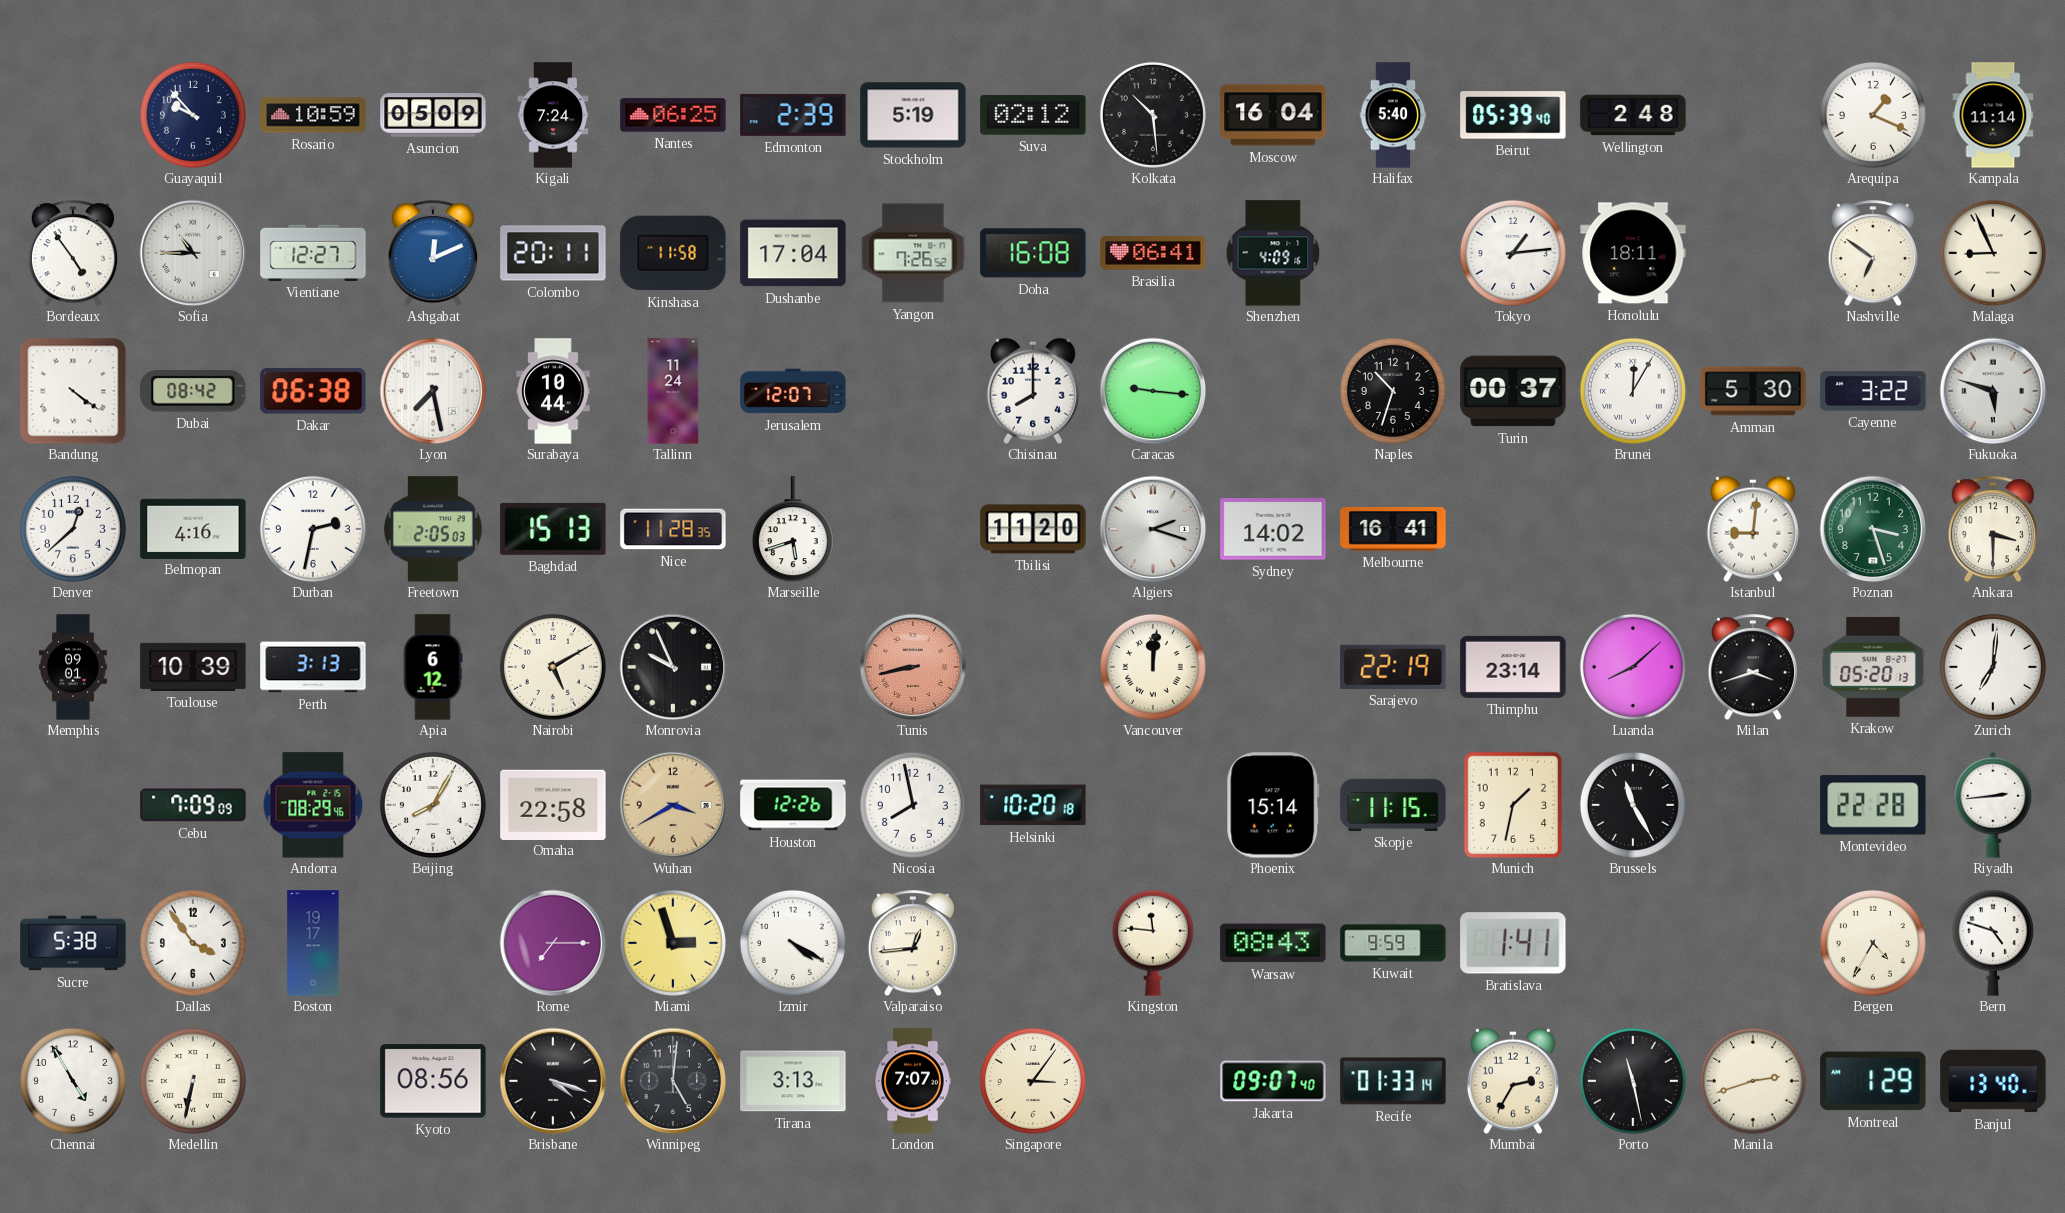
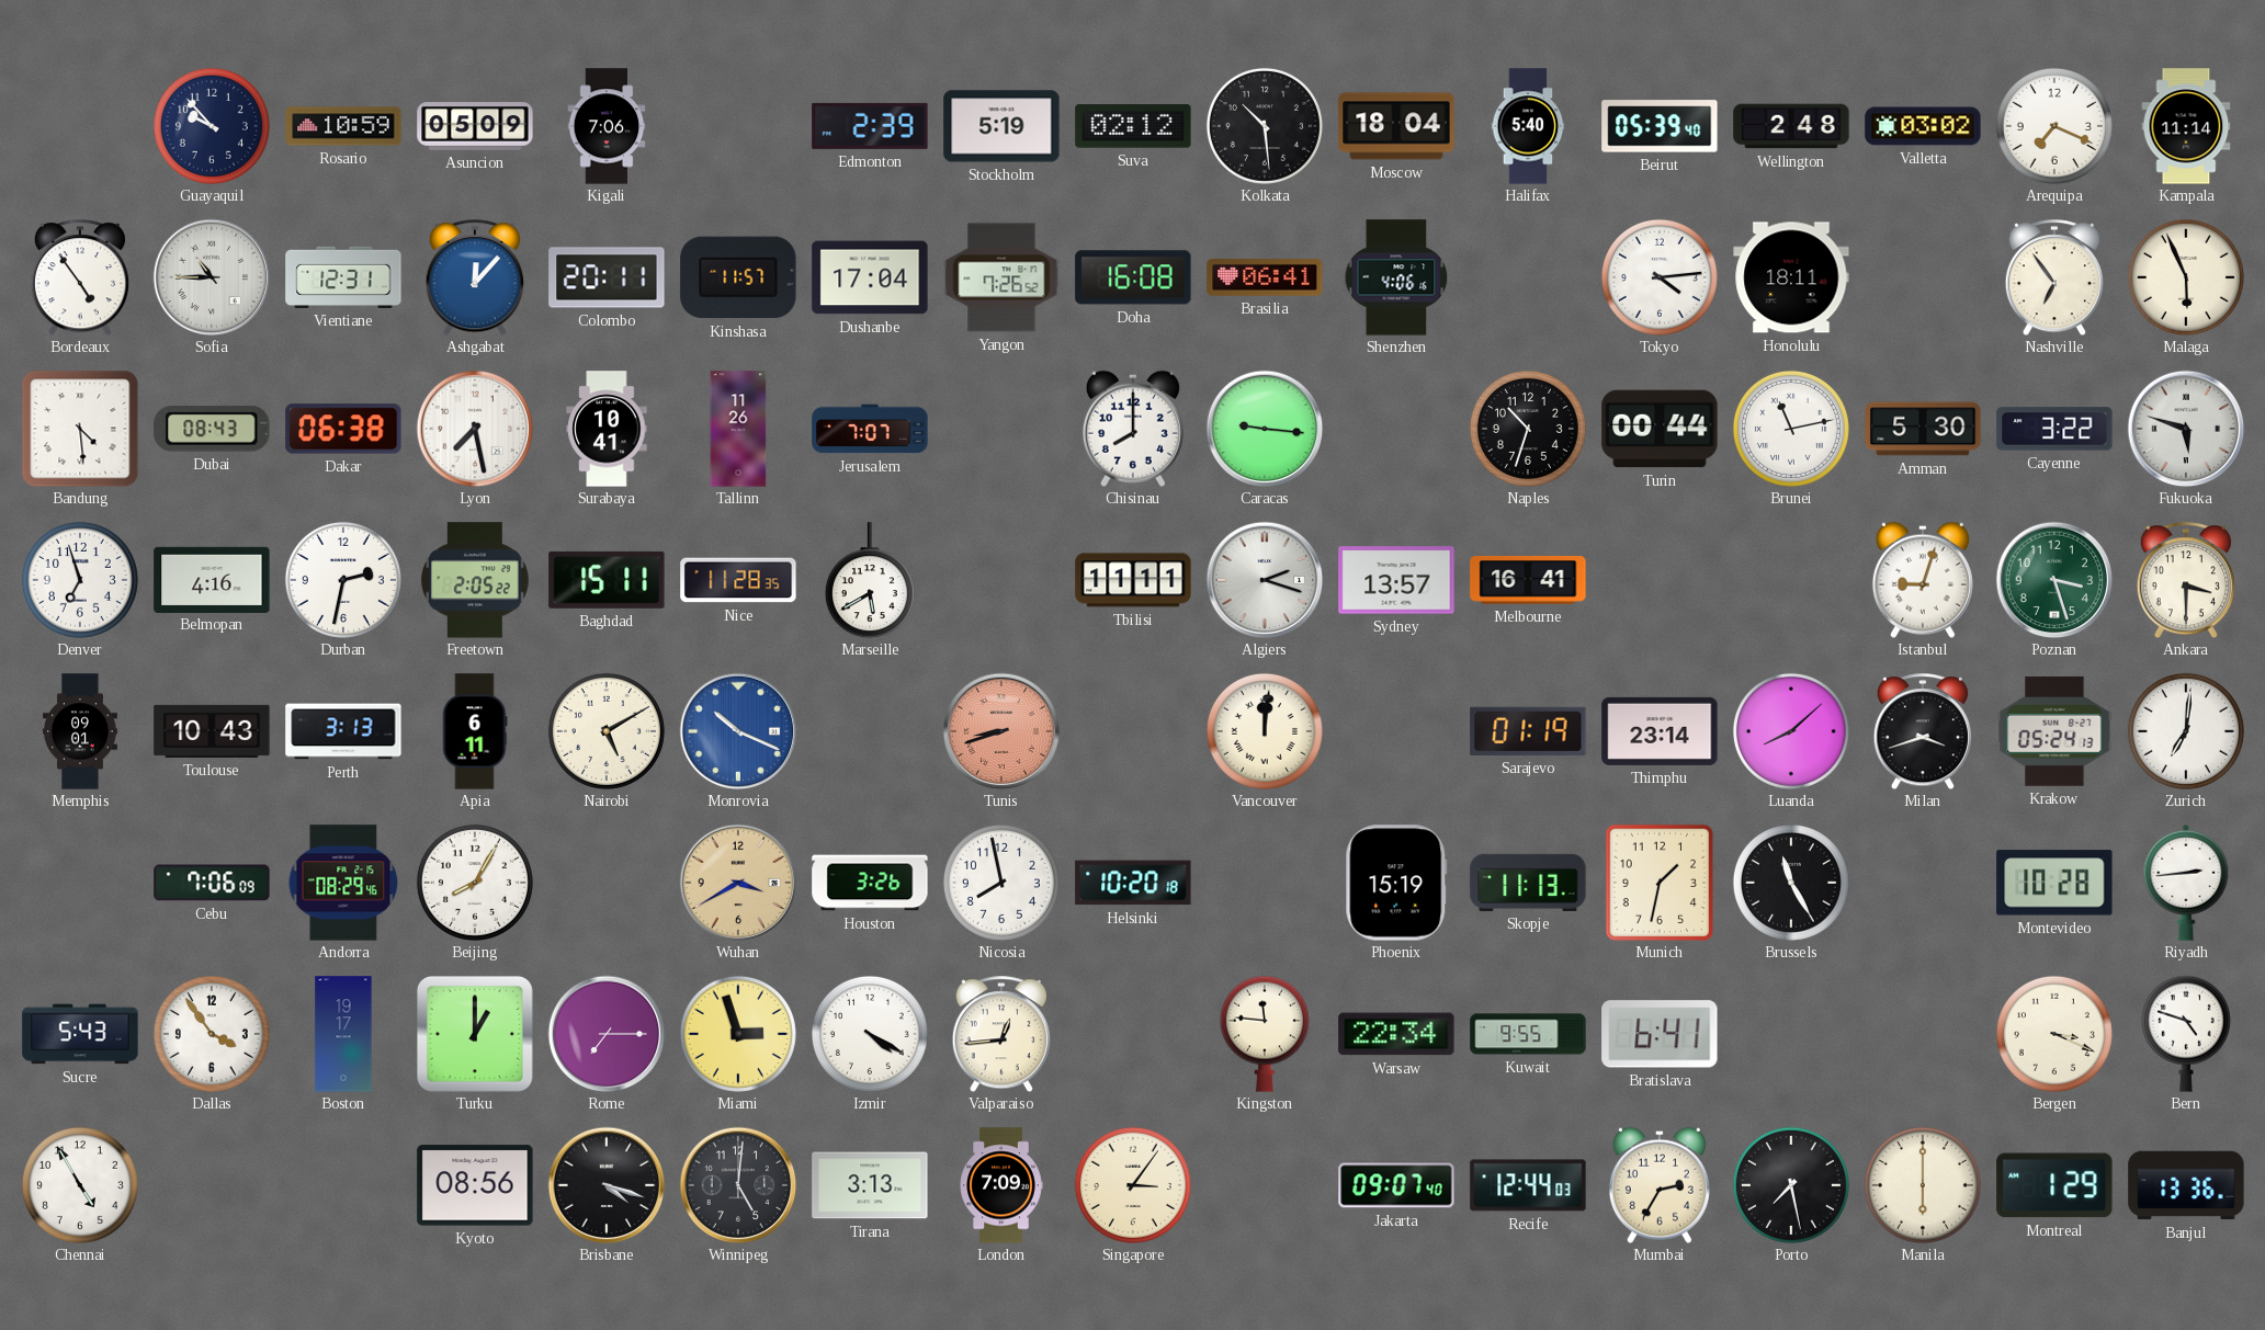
Kigali: 7:24 -> 7:06 (607, 126)
Nantes: 06:25 -> none (673, 115)
Moscow: 16:04 -> 18:04 (1396, 126)
Valletta: none -> 03:02 (1923, 126)
Arequipa: 1:19 -> 7:19 (2054, 126)
Vientiane: 12:27 -> 12:31 (343, 277)
Ashgabat: 12:11 -> 12:07 (475, 277)
Kinshasa: 11:58 -> 11:57 (738, 277)
Shenzhen: 4:09 -> 4:06 (1396, 277)
Tokyo: 1:14 -> 4:14 (1660, 277)
Nashville: 6:51 -> 6:54 (2054, 277)
Malaga: 8:56 -> 5:56 (2186, 277)
Bandung: 4:21 -> 4:29 (80, 429)
Dubai: 08:42 -> 08:43 (212, 429)
Surabaya: 10:44 -> 10:41 (607, 429)
Tallinn: 11:24 -> 11:26 (738, 429)
Jerusalem: 12:07 -> 7:07 (870, 429)
Turin: 00:37 -> 00:44 (1660, 429)
Brunei: 12:05 -> 11:13 (1791, 429)
Denver: 12:38 -> 6:57 (80, 580)
Freetown: 2:05:03 -> 2:05:22 (475, 580)
Baghdad: 15:13 -> 15:11 (607, 580)
Marseille: 5:42 -> 5:40 (870, 580)
Tbilisi: 11:20 -> 11:11 (1133, 580)
Sydney: 14:02 -> 13:57 (1396, 580)
Istanbul: 9:01 -> 9:03 (1923, 580)
Toulouse: 10:39 -> 10:43 (212, 731)
Apia: 6:12 -> 6:11 (475, 731)
Monrovia: 9:56 -> 10:19 (738, 731)
Monrovia dial: black -> blue (738, 731)
Tunis: 8:43 -> 8:42 (1001, 731)
Sarajevo: 22:19 -> 01:19 (1528, 731)
Krakow: 05:20 -> 05:24 (2054, 731)
Cebu: 7:09 -> 7:06 (212, 883)
Omaha: 22:58 -> none (553, 804)
Houston: 12:26 -> 3:26 (870, 883)
Phoenix: 15:14 -> 15:19 (1396, 883)
Skopje: 11:15 -> 11:13 (1528, 883)
Montevideo: 22:28 -> 10:28 (2054, 883)
Sucre: 5:38 -> 5:43 (80, 1034)
Turku: none -> 1:00 (475, 1034)
Warsaw: 08:43 -> 22:34 (1396, 1034)
Kuwait: 9:59 -> 9:55 (1528, 1034)
Bratislava: 1:41 -> 6:41 (1660, 1034)
Bergen: 4:35 -> 3:19 (2054, 1034)
Medellin: 6:32 -> none (193, 1081)
London: 7:07 -> 7:09 (1001, 1185)
Recife: 01:33 -> 12:44 (1528, 1185)
Porto: 11:28 -> 7:28 (1791, 1185)
Manila: 2:42 -> 6:00 (1923, 1185)
Banjul: 13:40 -> 13:36 (2186, 1185)
